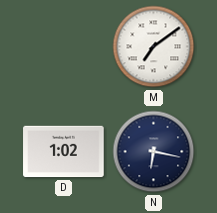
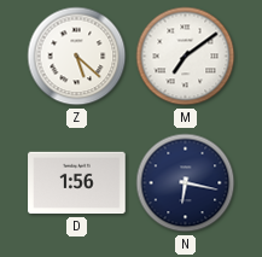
Z: none -> 5:22 (77, 57)
D: 1:02 -> 1:56 (77, 183)
